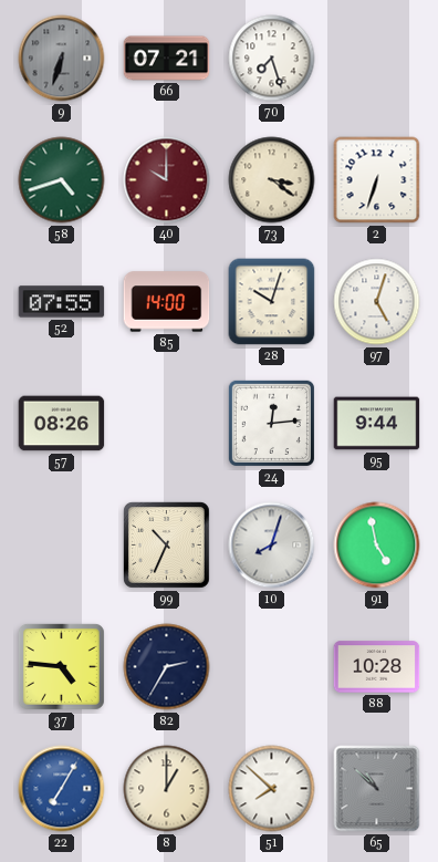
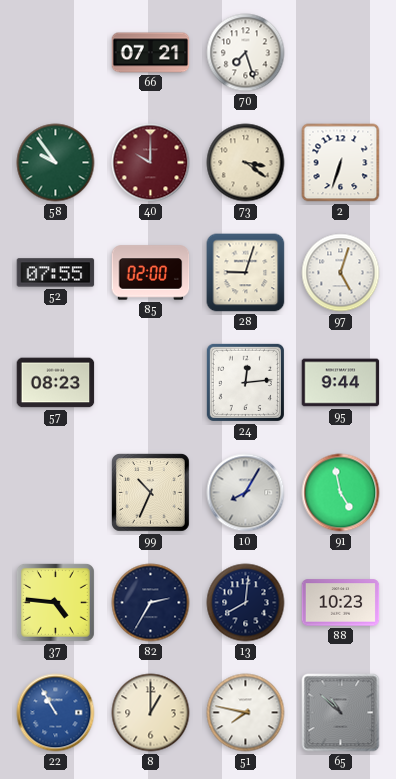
9: 6:33 -> none (62, 59)
58: 4:42 -> 9:54 (56, 163)
85: 14:00 -> 02:00 (151, 273)
28: 10:03 -> 9:03 (246, 273)
57: 08:26 -> 08:23 (56, 383)
10: 8:03 -> 8:05 (246, 493)
13: none -> 8:01 (246, 603)
88: 10:28 -> 10:23 (341, 603)
22: 7:05 -> 10:55 (56, 713)
51: 7:52 -> 7:47 (246, 713)
